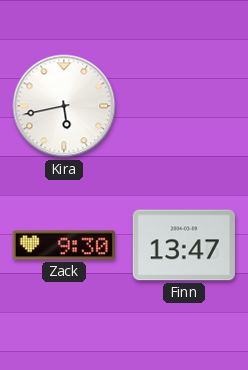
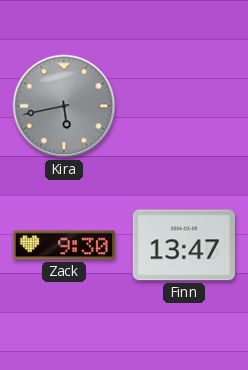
Kira dial: white -> grey (64, 106)
